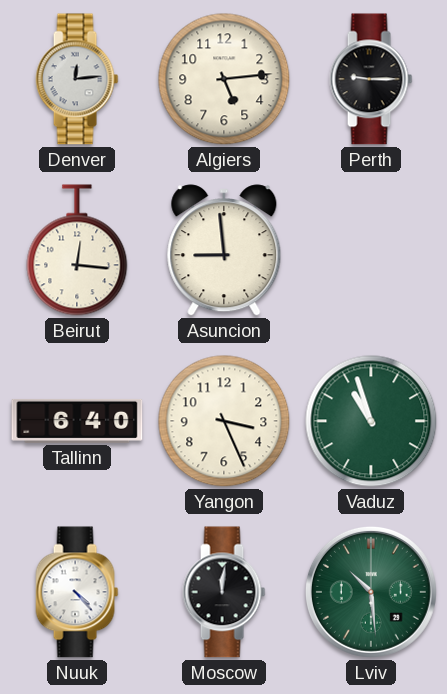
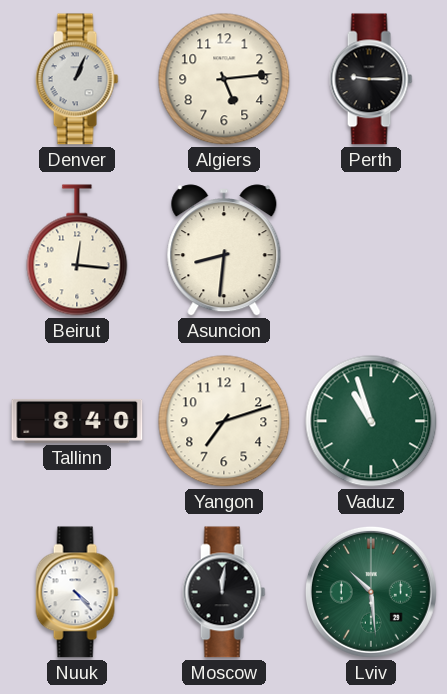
Denver: 12:14 -> 1:04 (77, 79)
Asuncion: 8:59 -> 8:31 (224, 250)
Tallinn: 6:40 -> 8:40 (77, 421)
Yangon: 3:26 -> 7:12 (224, 421)
